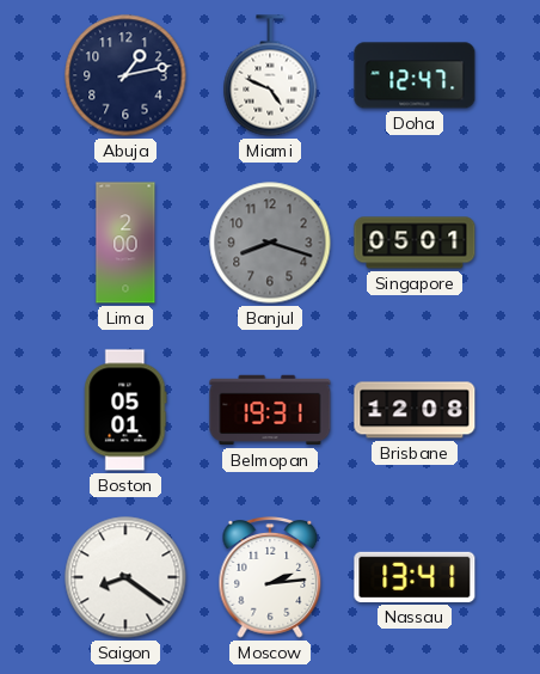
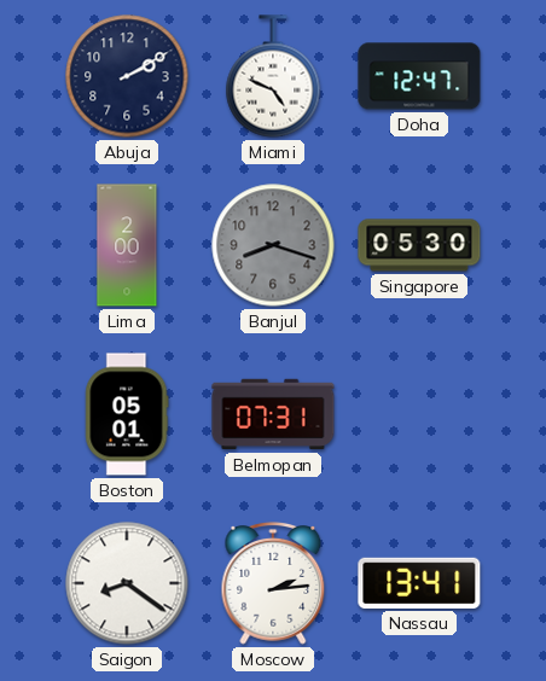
Abuja: 1:13 -> 2:10 (127, 76)
Singapore: 05:01 -> 05:30 (419, 245)
Belmopan: 19:31 -> 07:31 (273, 414)
Brisbane: 12:08 -> none (415, 410)
